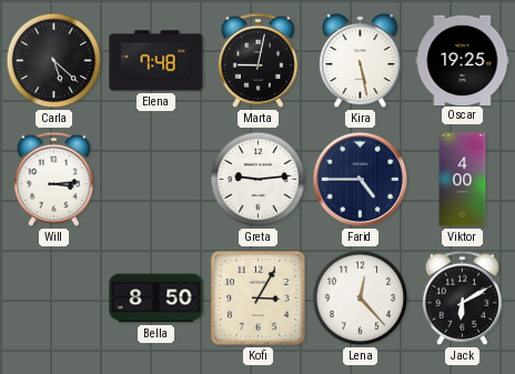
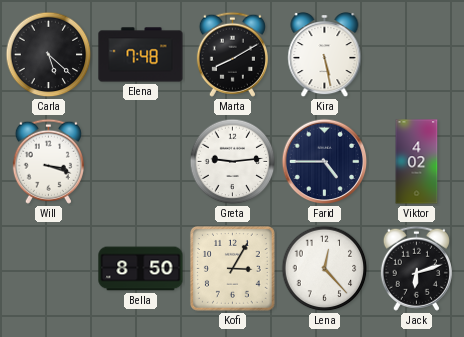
Marta: 9:02 -> 8:10 (232, 54)
Oscar: 19:25 -> none (463, 60)
Will: 3:14 -> 3:18 (48, 161)
Viktor: 4:00 -> 4:02 (417, 162)
Jack: 6:10 -> 6:12 (416, 268)
